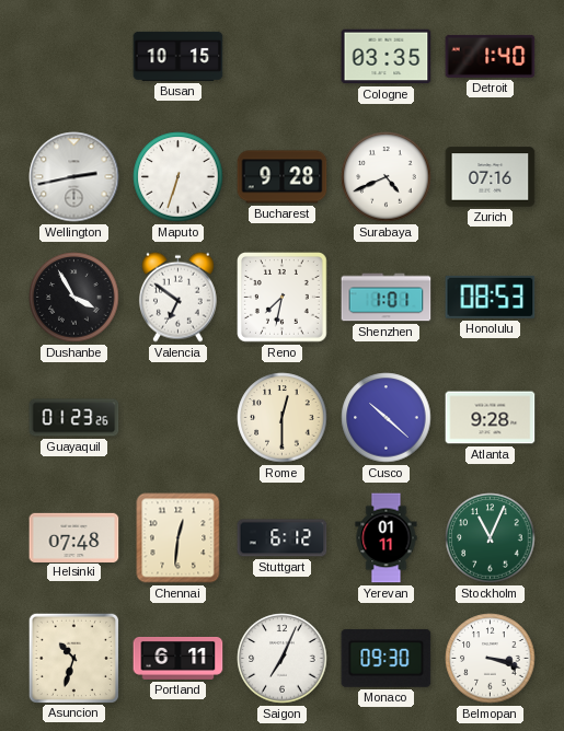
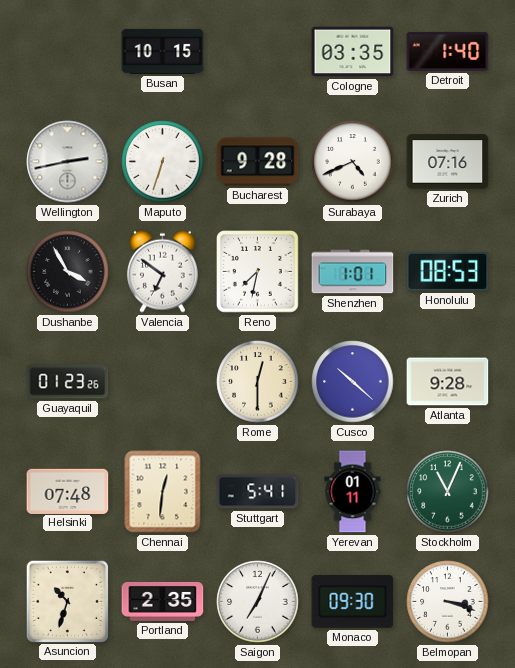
Stuttgart: 6:12 -> 5:41 (258, 492)
Portland: 6:11 -> 2:35 (163, 602)
